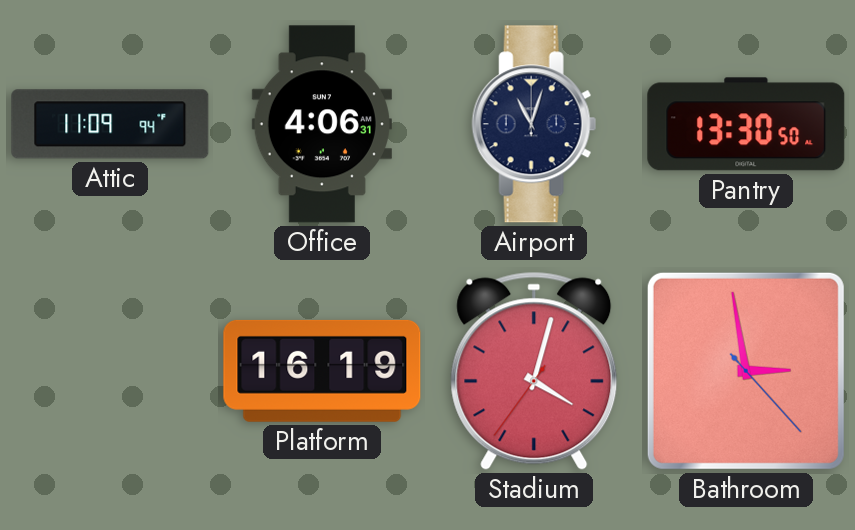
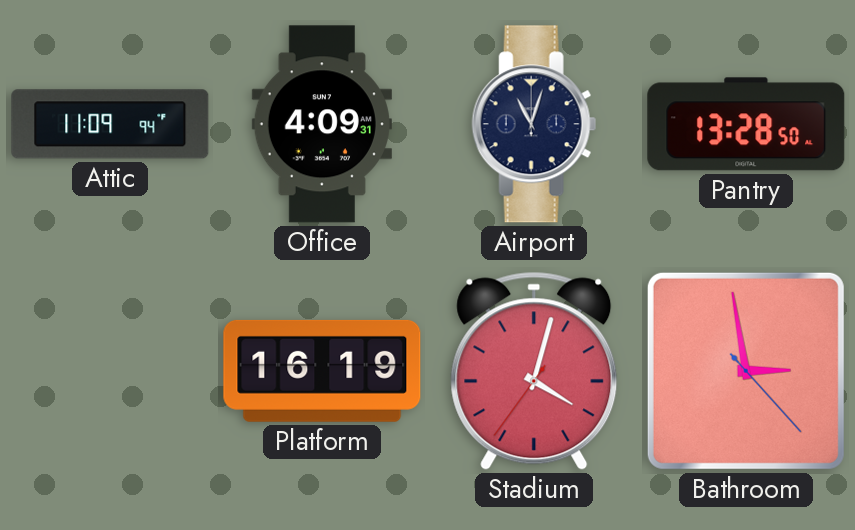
Office: 4:06 -> 4:09 (322, 124)
Pantry: 13:30 -> 13:28 (746, 124)
